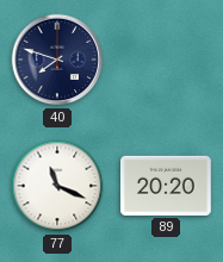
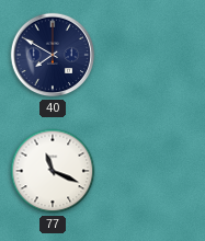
40: 7:48 -> 7:50 (53, 55)
89: 20:20 -> none (167, 186)
